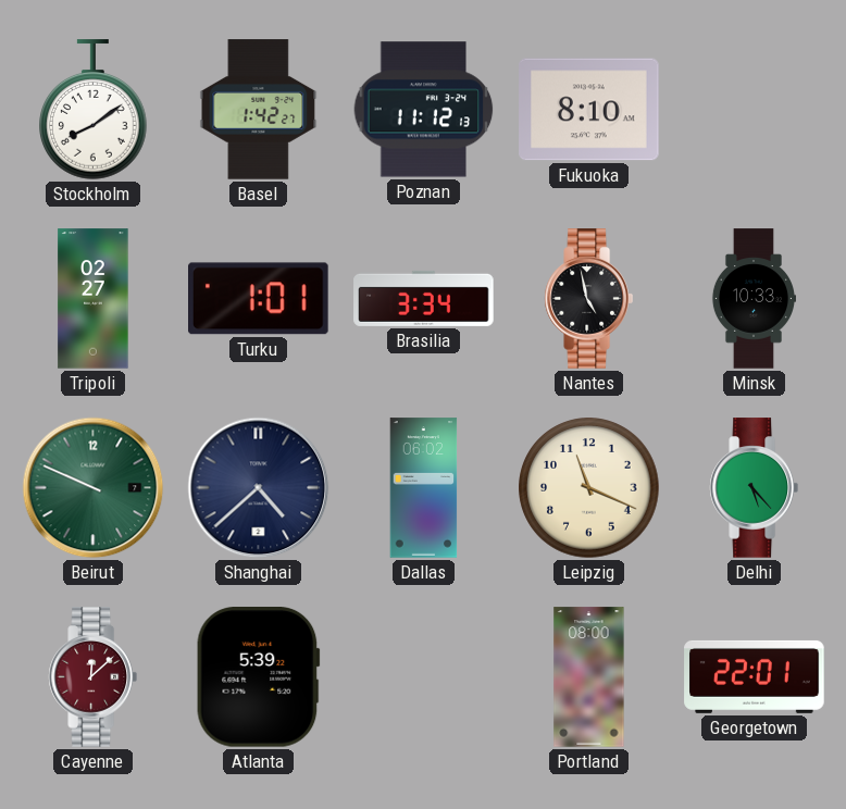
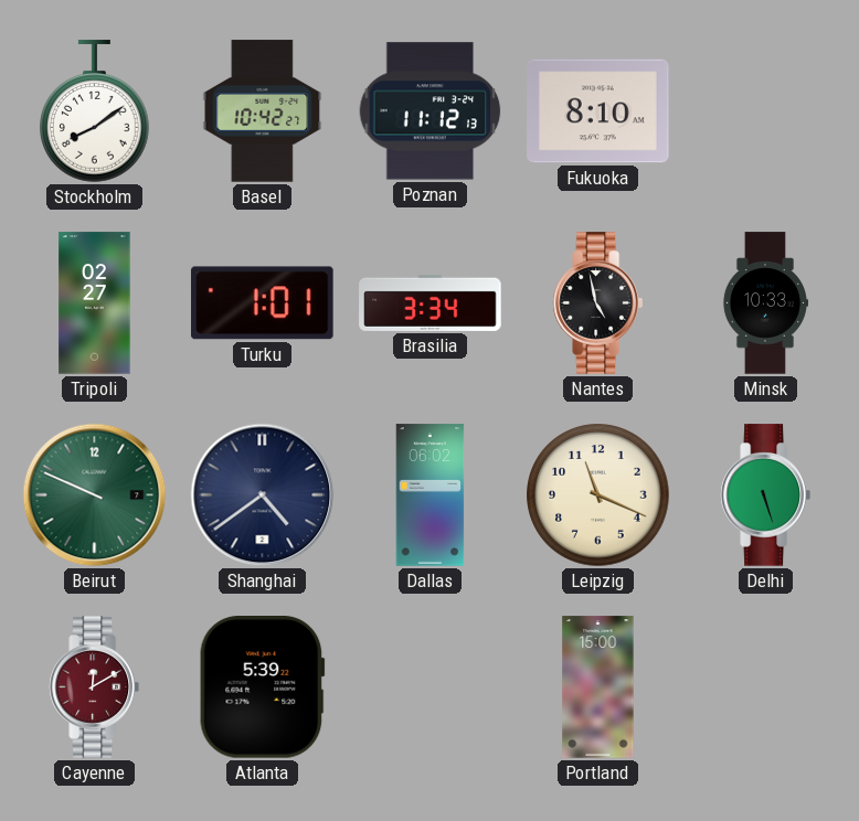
Basel: 1:42 -> 10:42 (263, 111)
Shanghai: 4:38 -> 4:39 (263, 495)
Delhi: 5:23 -> 5:27 (765, 495)
Cayenne: 12:08 -> 12:10 (94, 687)
Portland: 08:00 -> 15:00 (598, 687)
Georgetown: 22:01 -> none (755, 676)
